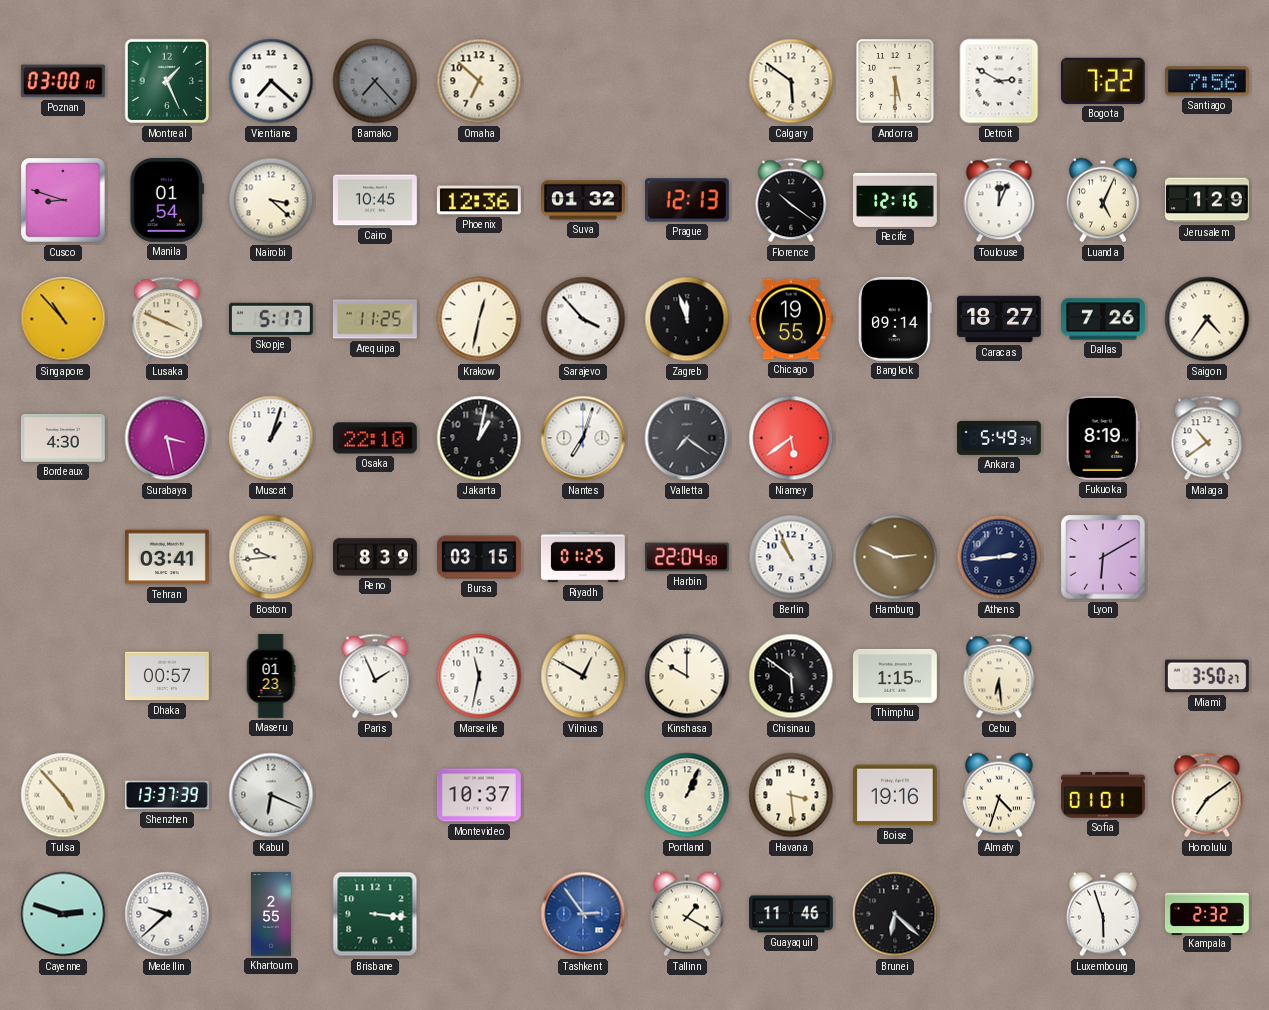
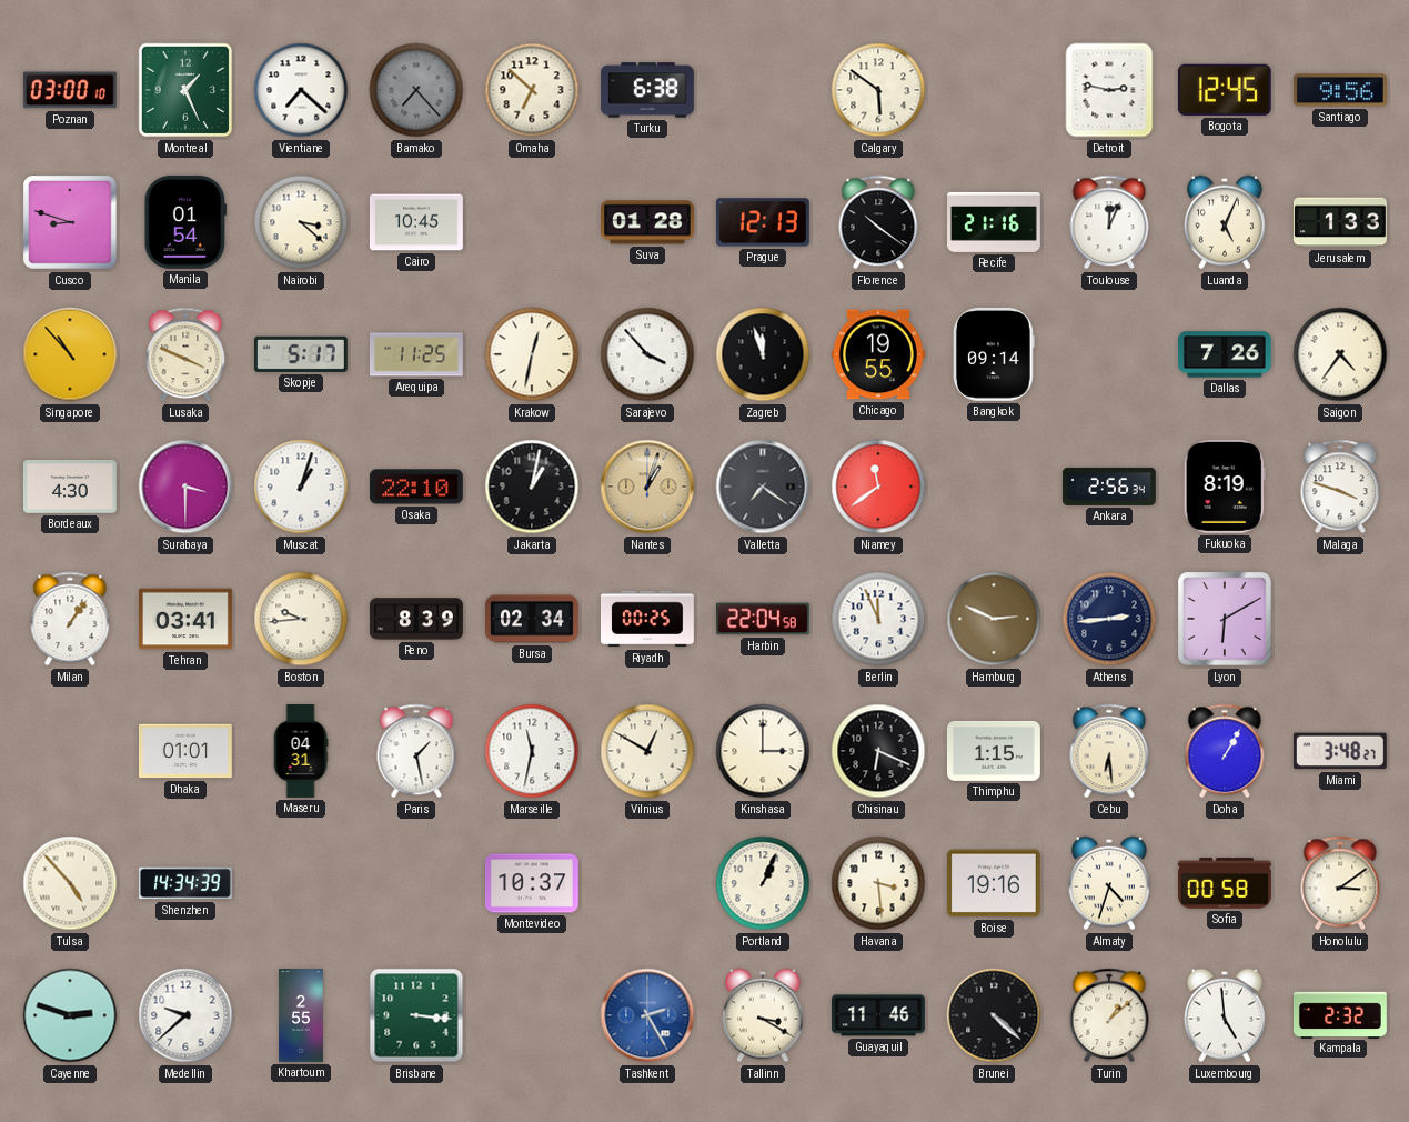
Turku: none -> 6:38 (647, 90)
Andorra: 5:30 -> none (896, 81)
Detroit: 2:50 -> 2:47 (1109, 90)
Bogota: 7:22 -> 12:45 (1225, 90)
Santiago: 7:56 -> 9:56 (1340, 90)
Phoenix: 12:36 -> none (479, 200)
Suva: 01:32 -> 01:28 (648, 222)
Recife: 12:16 -> 21:16 (995, 222)
Jerusalem: 1:29 -> 1:33 (1341, 222)
Caracas: 18:27 -> none (1000, 319)
Surabaya: 3:28 -> 3:30 (185, 487)
Nantes: 7:03 -> 1:03 (647, 487)
Nantes dial: white -> champagne (647, 487)
Niamey: 5:39 -> 11:39 (878, 487)
Ankara: 5:49 -> 2:56 (1109, 487)
Malaga: 10:39 -> 3:48 (1340, 487)
Milan: none -> 1:06 (70, 619)
Bursa: 03:15 -> 02:34 (533, 619)
Riyadh: 01:25 -> 00:25 (647, 619)
Berlin: 10:56 -> 11:56 (878, 619)
Dhaka: 00:57 -> 01:01 (185, 751)
Maseru: 01:23 -> 04:31 (301, 752)
Paris: 1:56 -> 1:28 (416, 751)
Kinshasa: 10:00 -> 3:00 (763, 751)
Chisinau: 5:51 -> 6:19 (878, 751)
Doha: none -> 1:05 (1225, 751)
Miami: 3:50 -> 3:48 (1340, 751)
Shenzhen: 13:37 -> 14:34 (185, 883)
Kabul: 6:19 -> none (271, 795)
Sofia: 01:01 -> 00:58 (1226, 883)
Honolulu: 7:09 -> 3:09 (1340, 883)
Tashkent: 2:54 -> 2:25 (647, 1015)
Tallinn: 1:20 -> 3:20 (763, 1015)
Brunei: 6:22 -> 4:22 (994, 1015)
Turin: none -> 1:08 (1109, 1015)
Luxembourg: 5:57 -> 4:59 (1225, 1015)
